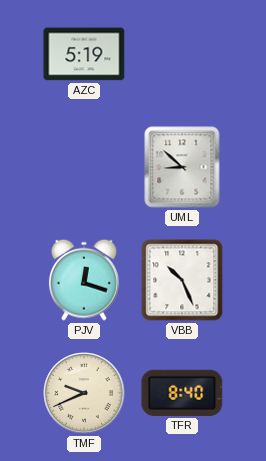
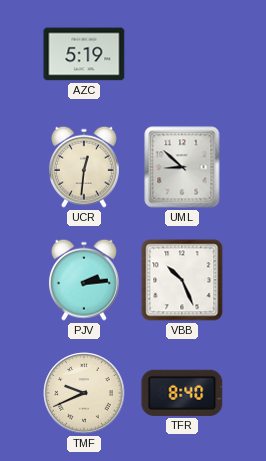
UCR: none -> 12:31 (84, 167)
PJV: 12:18 -> 2:14 (84, 280)
